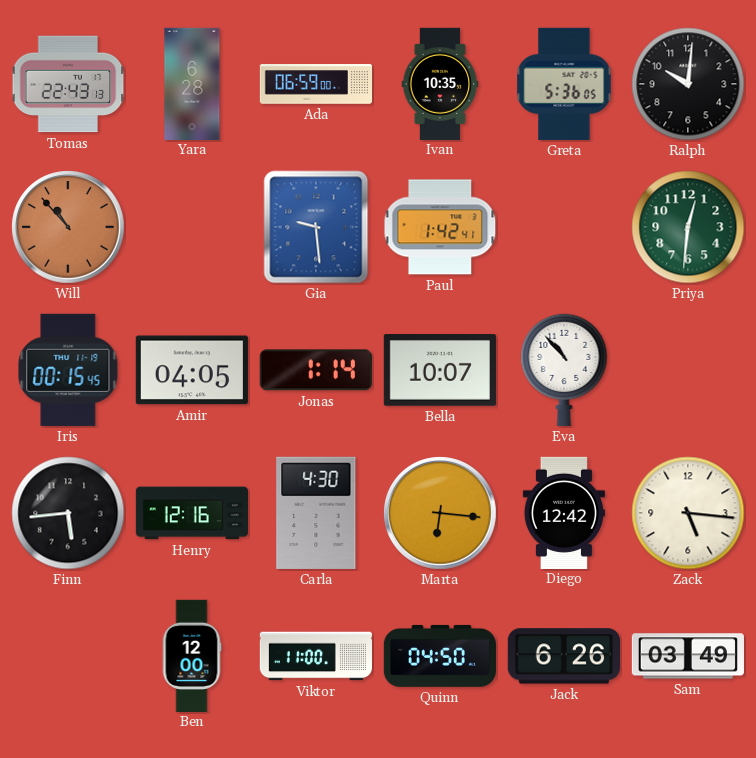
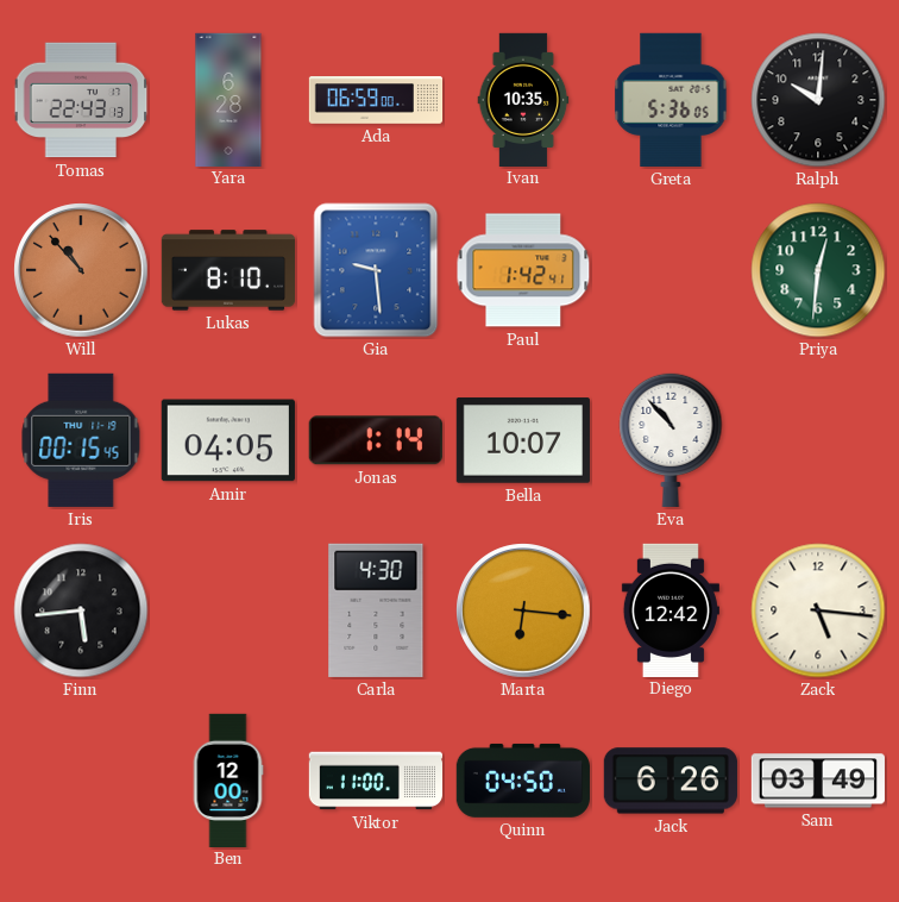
Lukas: none -> 8:10 (227, 270)
Henry: 12:16 -> none (191, 513)
